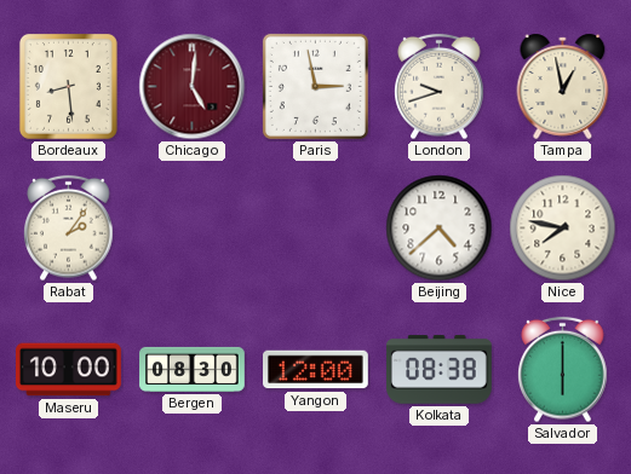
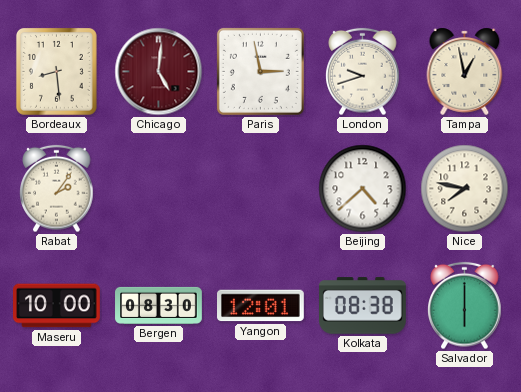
Yangon: 12:00 -> 12:01 (261, 306)
